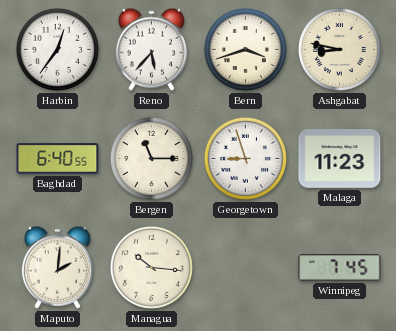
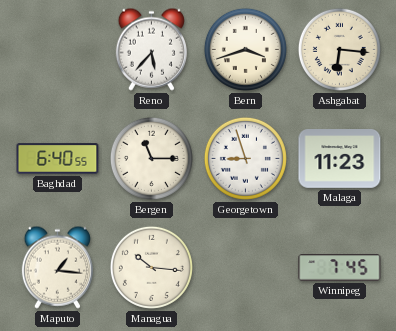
Harbin: 12:36 -> none (57, 49)
Ashgabat: 8:47 -> 6:16 (339, 49)
Maputo: 2:01 -> 1:16 (57, 267)
